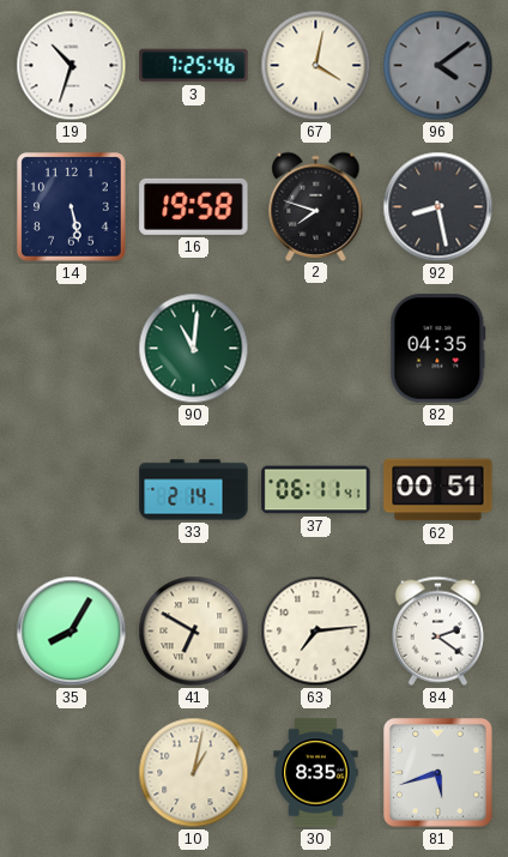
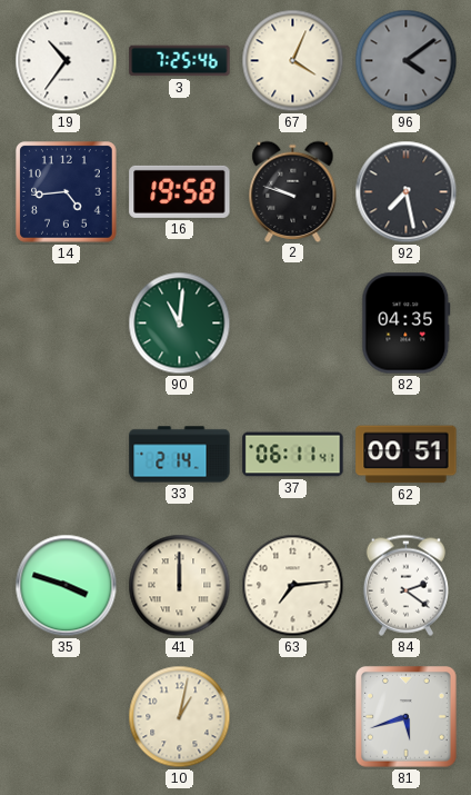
19: 10:33 -> 10:36 (67, 61)
67: 4:02 -> 4:04 (293, 61)
14: 5:28 -> 4:44 (67, 192)
2: 7:48 -> 9:48 (293, 191)
92: 8:28 -> 7:28 (407, 192)
35: 8:05 -> 3:48 (67, 586)
41: 6:50 -> 12:00 (180, 586)
30: 8:35 -> none (316, 773)
